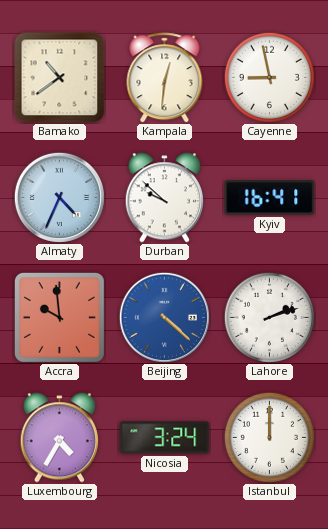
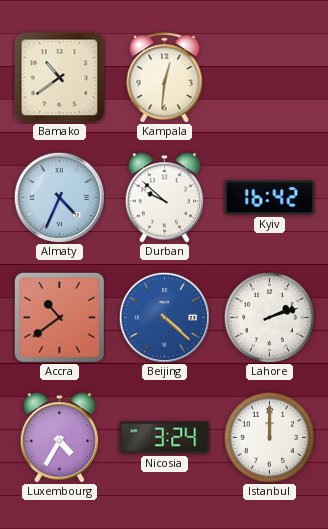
Cayenne: 8:58 -> none (269, 77)
Kyiv: 16:41 -> 16:42 (270, 198)
Accra: 9:59 -> 10:39 (59, 317)
